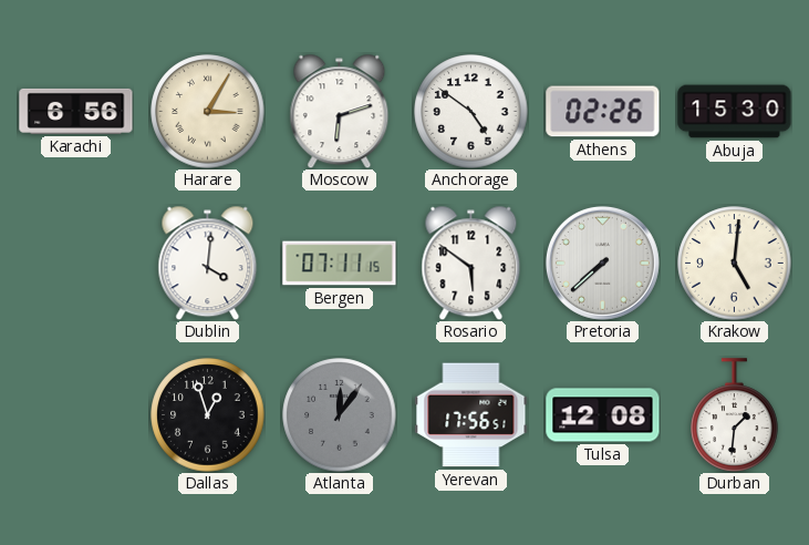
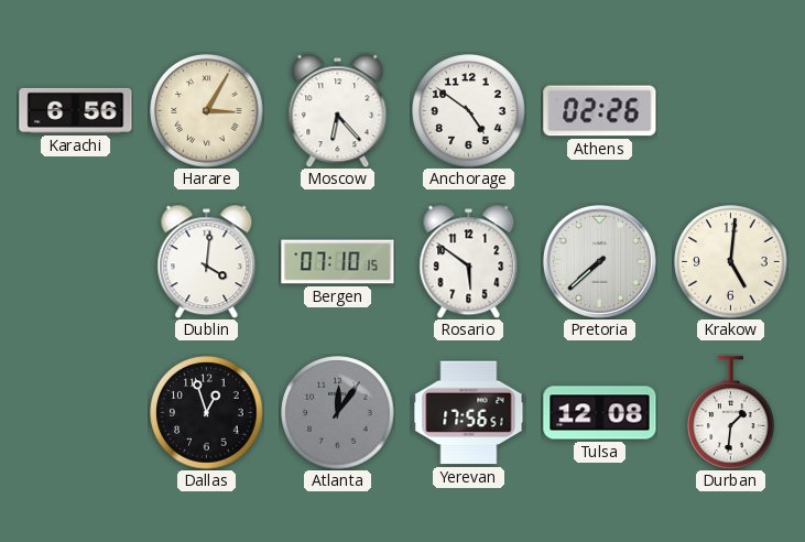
Moscow: 6:12 -> 6:23 (338, 110)
Abuja: 15:30 -> none (735, 112)
Bergen: 07:11 -> 07:10 (338, 262)
